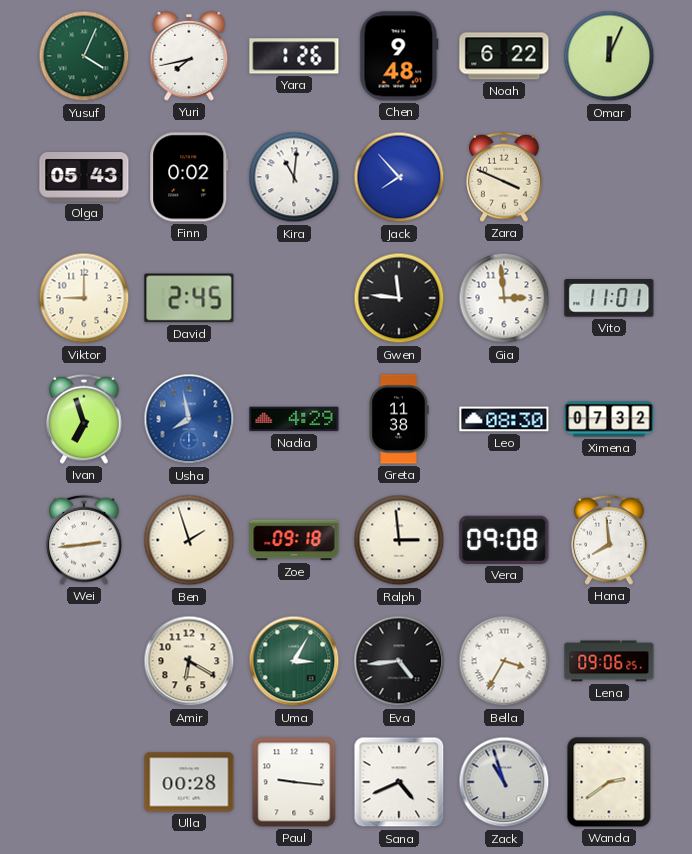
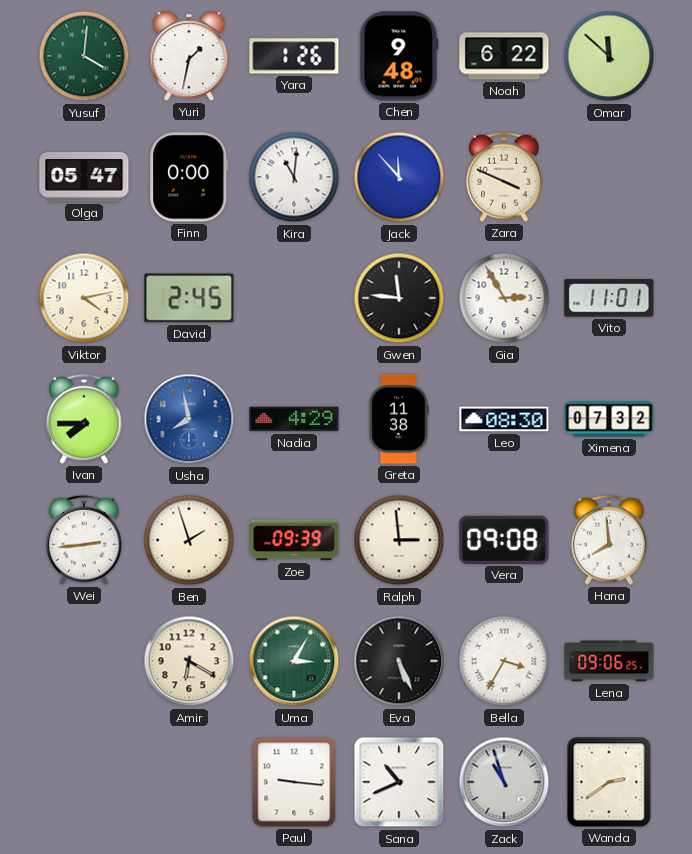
Yusuf: 4:04 -> 4:01 (84, 56)
Yuri: 7:43 -> 1:32 (189, 56)
Omar: 12:04 -> 11:52 (609, 56)
Olga: 05:43 -> 05:47 (84, 177)
Finn: 0:02 -> 0:00 (189, 177)
Jack: 7:53 -> 11:53 (399, 177)
Viktor: 9:00 -> 4:13 (84, 298)
Gia: 2:59 -> 2:55 (504, 298)
Ivan: 6:57 -> 7:45 (84, 419)
Zoe: 09:18 -> 09:39 (294, 540)
Eva: 4:44 -> 5:26 (399, 661)
Ulla: 00:28 -> none (189, 782)
Sana: 4:41 -> 10:41 (399, 782)
